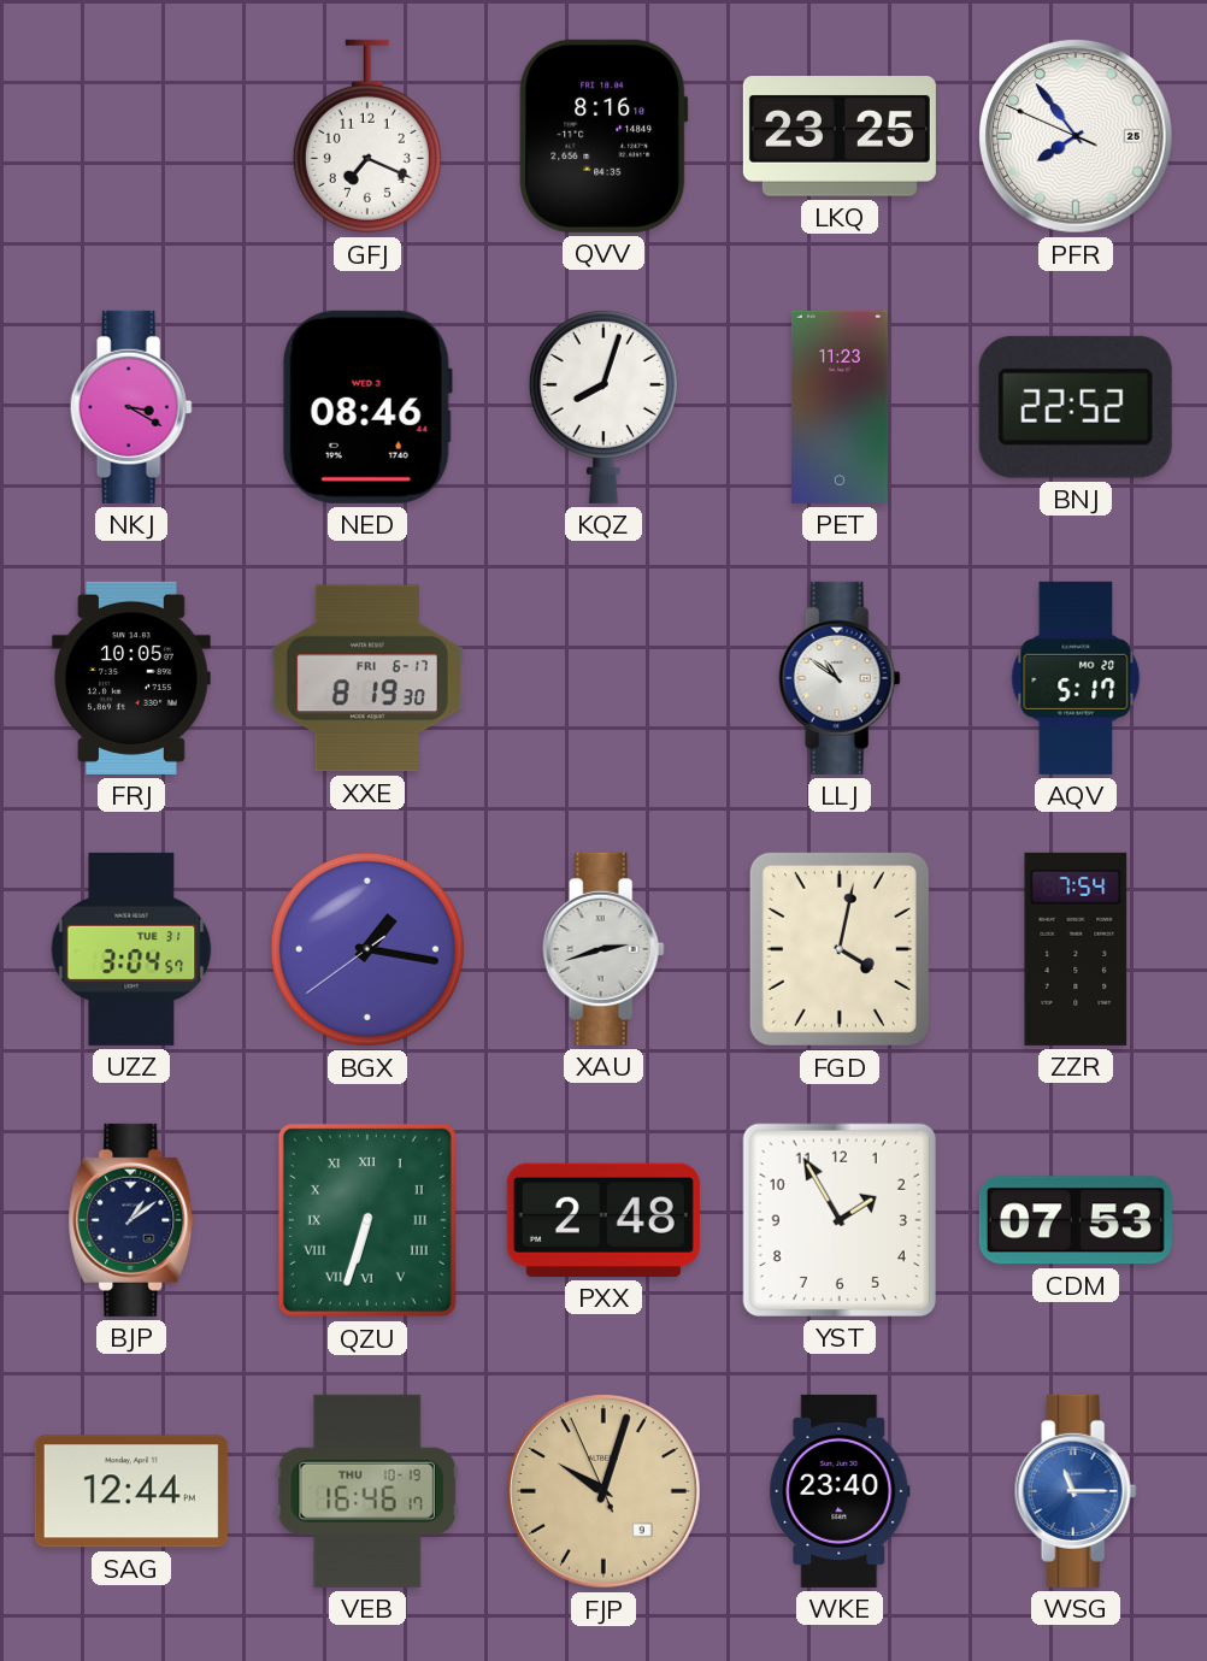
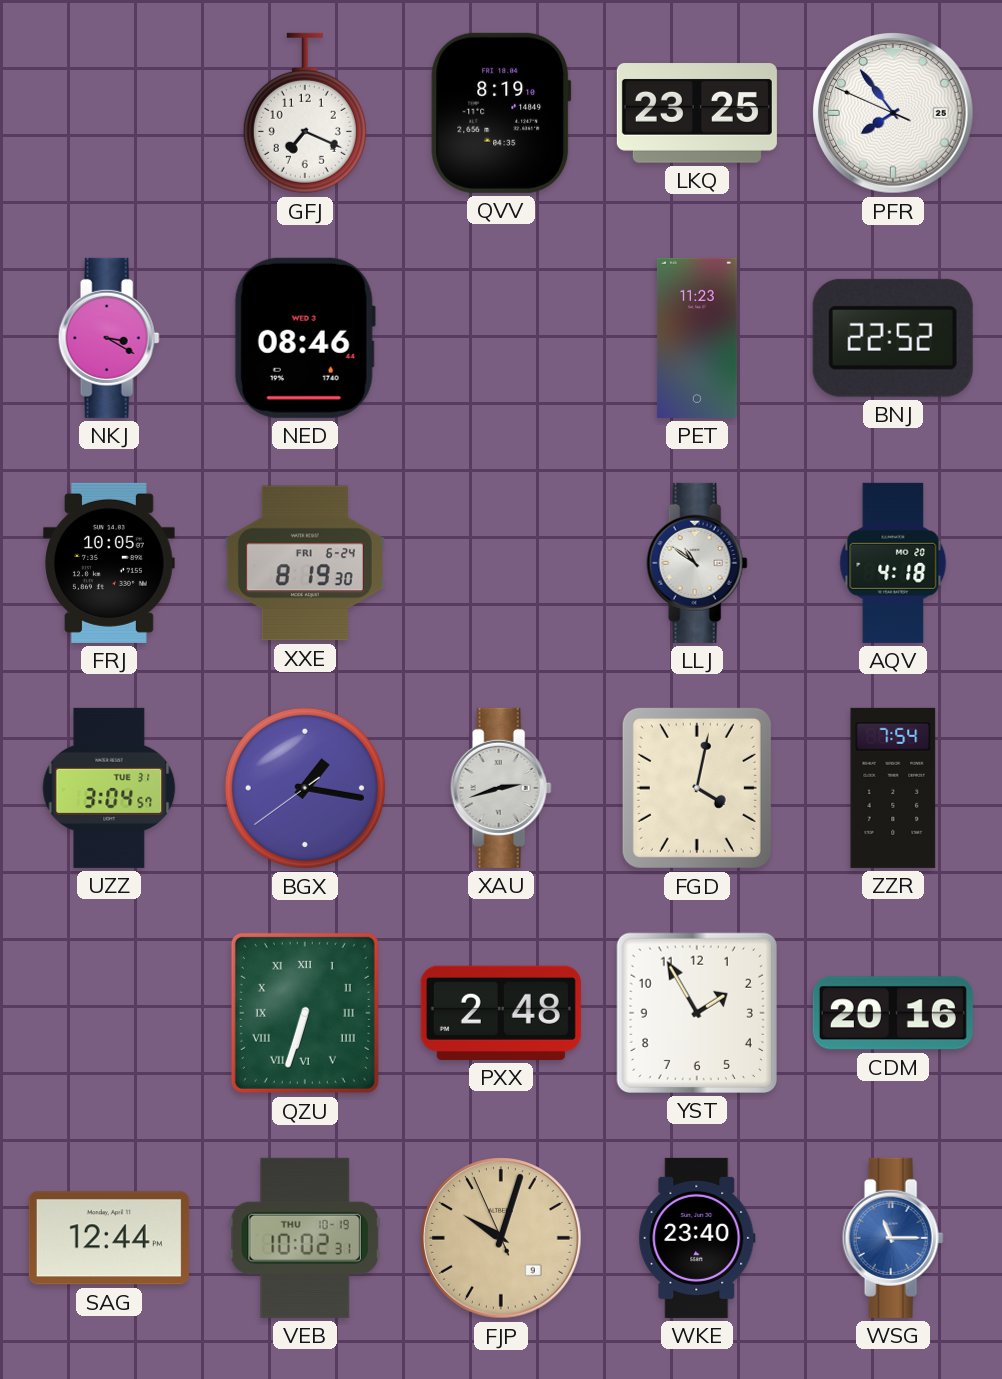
QVV: 8:16 -> 8:19 (501, 113)
KQZ: 8:03 -> none (603, 406)
XXE date: FRI 6-17 -> FRI 6-24 (305, 563)
AQV: 5:17 -> 4:18 (893, 563)
BJP: 1:09 -> none (131, 1220)
CDM: 07:53 -> 20:16 (893, 1013)
VEB: 16:46 -> 10:02 (305, 1238)
